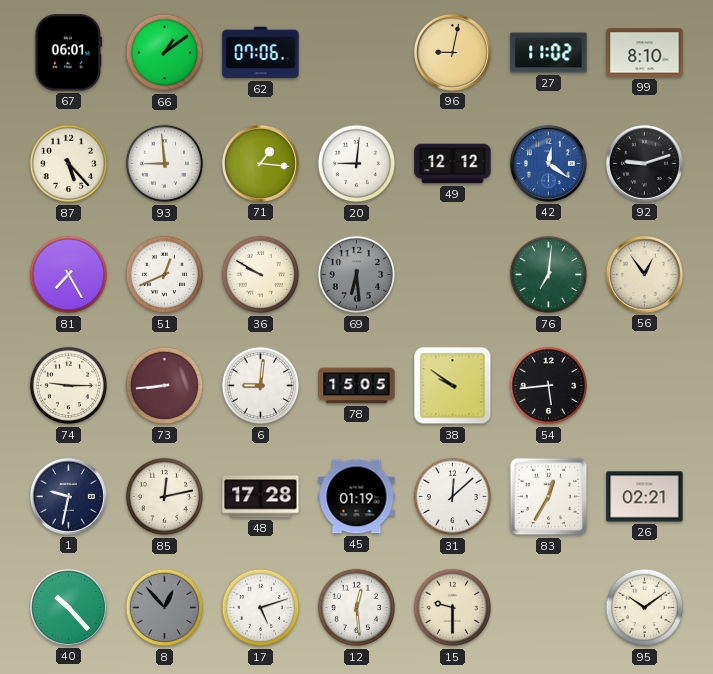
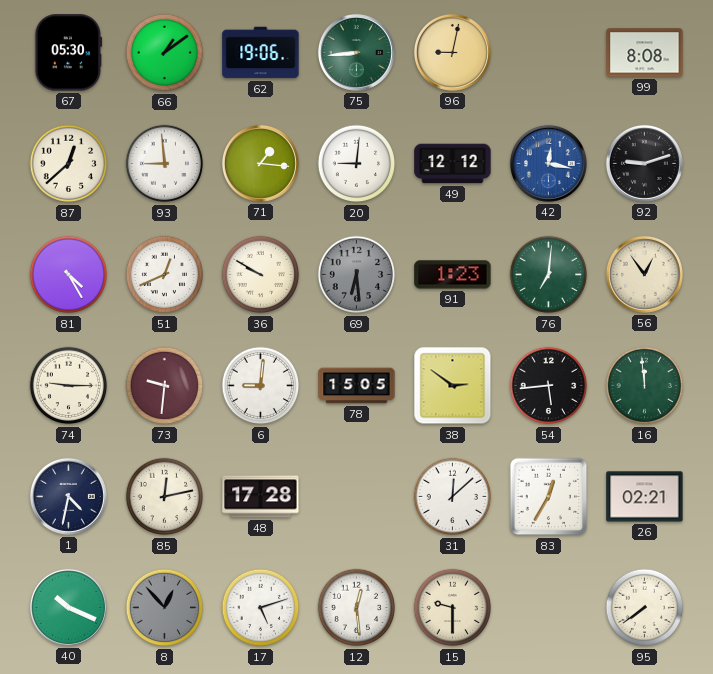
67: 06:01 -> 05:30 (69, 53)
62: 07:06 -> 19:06 (261, 53)
75: none -> 8:44 (356, 52)
27: 11:02 -> none (549, 53)
99: 8:10 -> 8:08 (645, 53)
87: 5:23 -> 12:38 (69, 164)
42: 12:21 -> 12:17 (548, 163)
81: 7:25 -> 4:25 (69, 275)
91: none -> 1:23 (453, 275)
73: 8:44 -> 9:31 (165, 386)
38: 9:51 -> 2:51 (453, 386)
16: none -> 11:59 (645, 386)
1: 9:32 -> 4:32 (68, 496)
45: 01:19 -> none (357, 497)
40: 10:23 -> 10:19 (68, 607)
95: 10:09 -> 7:39 (645, 608)
